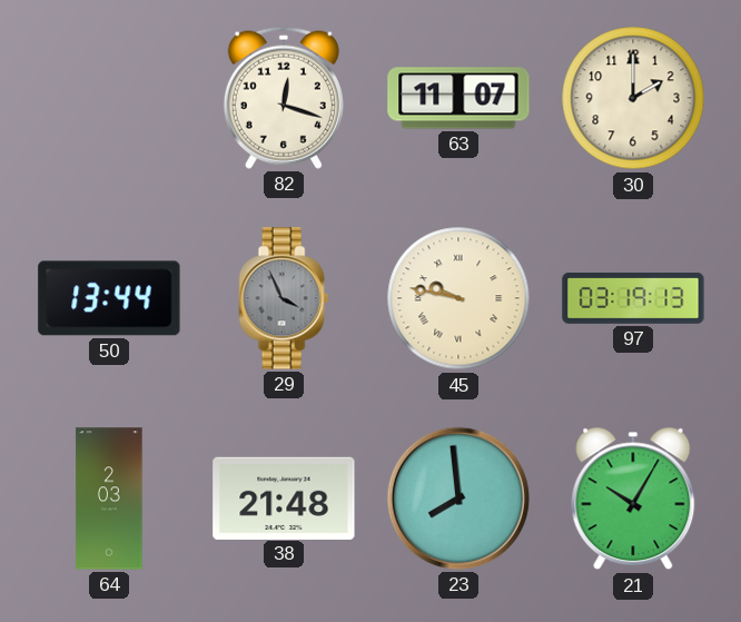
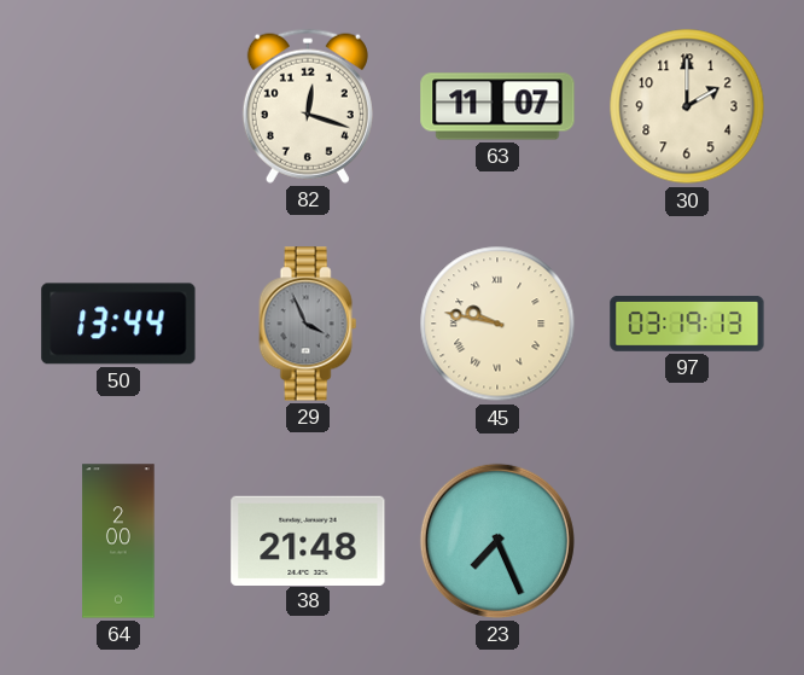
64: 2:03 -> 2:00 (118, 541)
23: 7:59 -> 7:26 (497, 541)
21: 10:05 -> none (633, 498)
